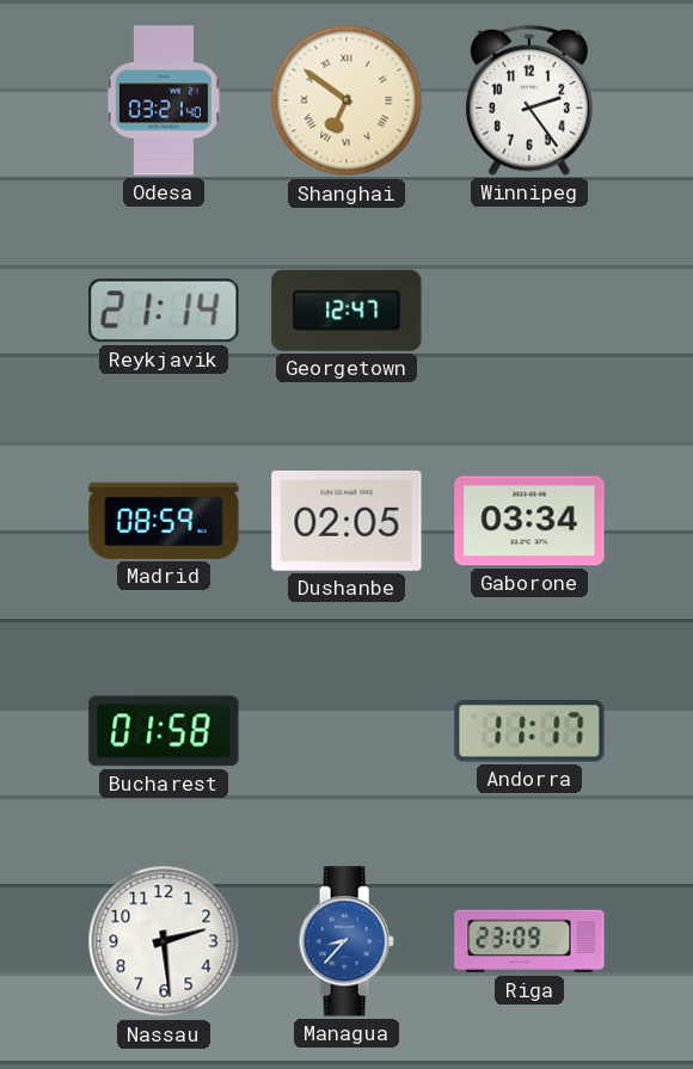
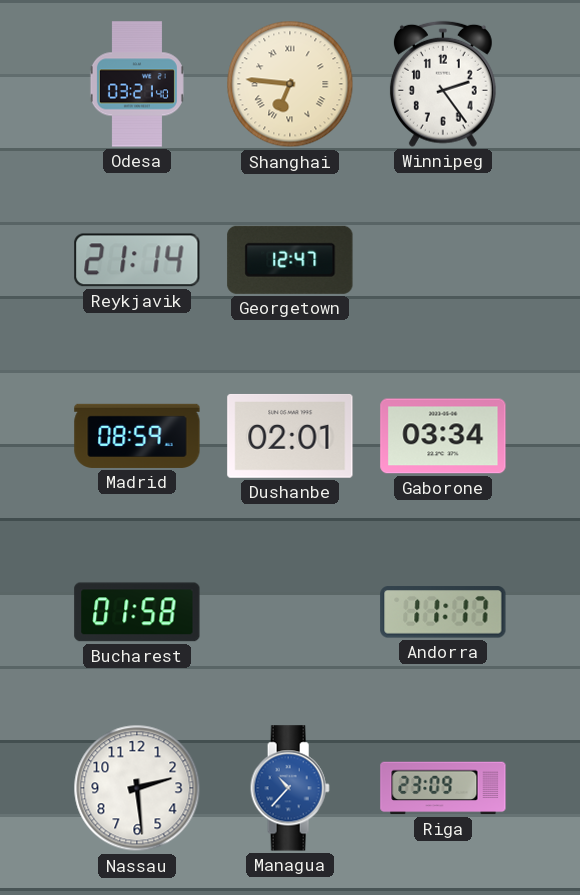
Shanghai: 6:51 -> 6:46 (290, 84)
Dushanbe: 02:05 -> 02:01 (290, 436)
Managua: 8:37 -> 10:37 (290, 788)
